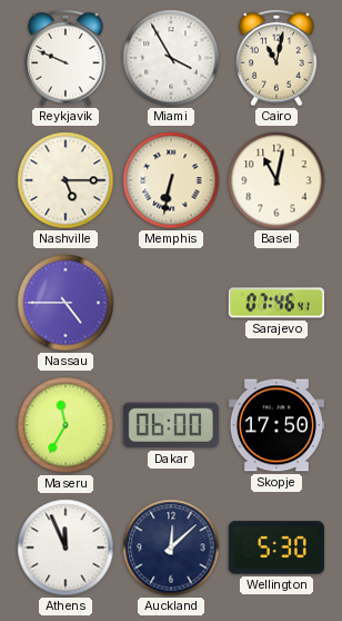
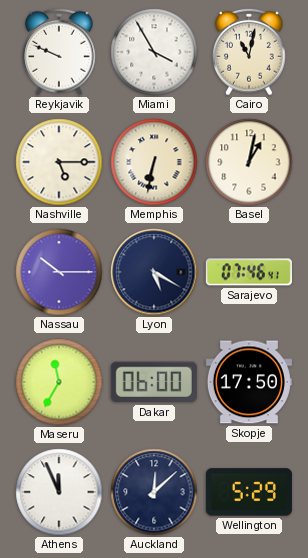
Basel: 11:02 -> 1:02 (249, 162)
Nassau: 4:45 -> 10:15 (59, 272)
Lyon: none -> 5:20 (154, 272)
Wellington: 5:30 -> 5:29 (249, 492)
